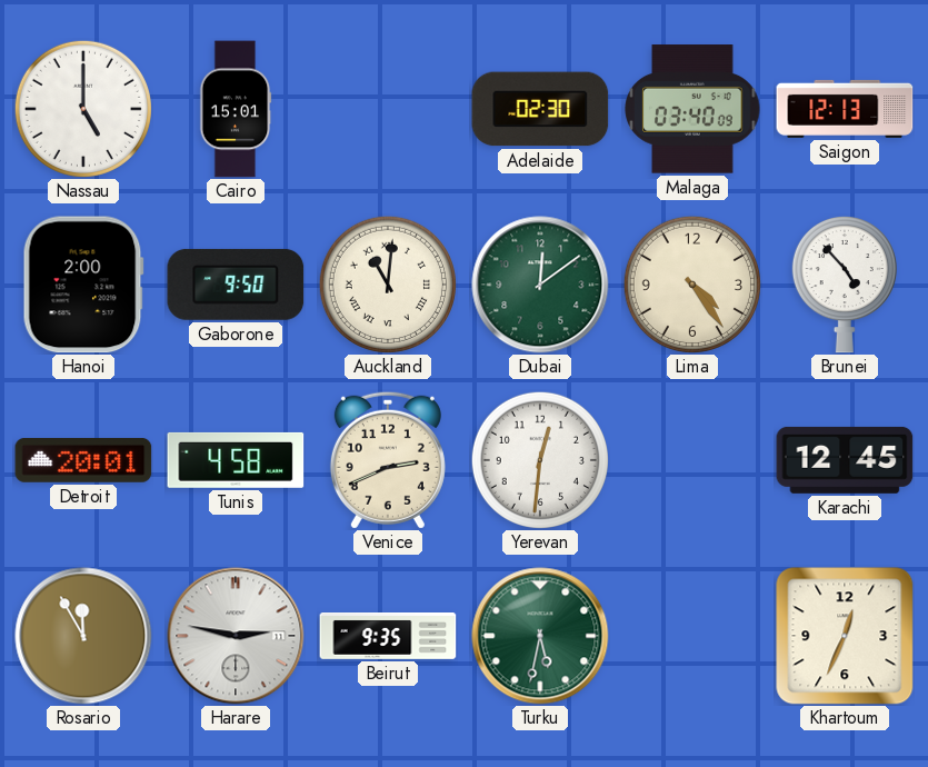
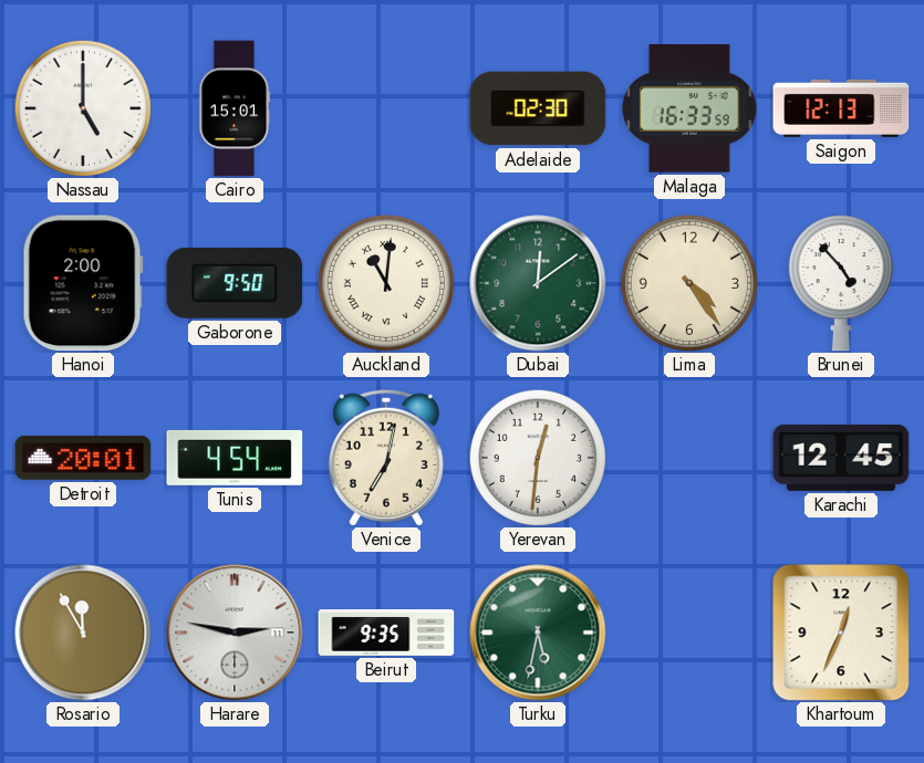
Malaga: 03:40 -> 16:33 (689, 108)
Tunis: 4:58 -> 4:54 (235, 458)
Venice: 2:41 -> 7:02 (386, 458)
